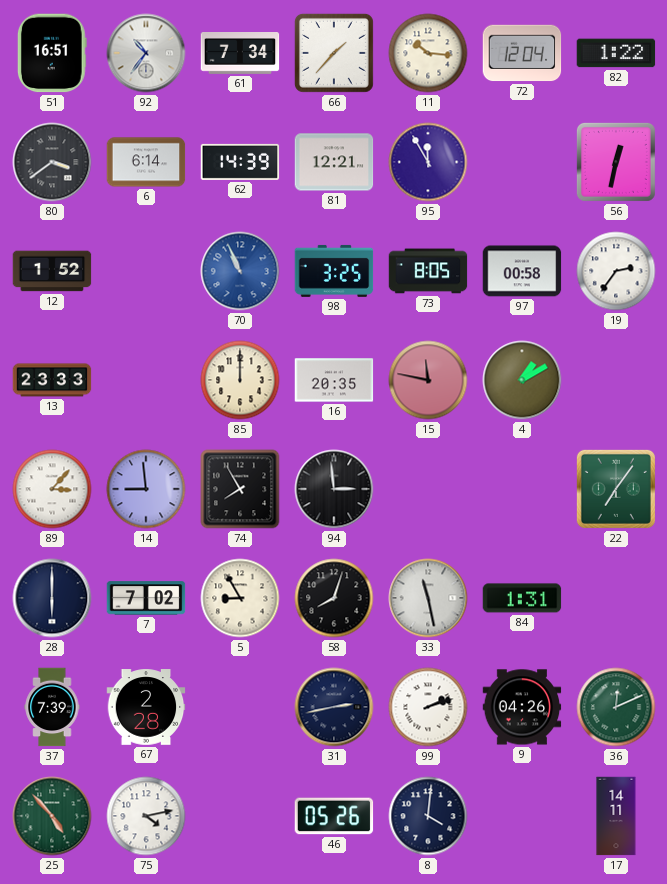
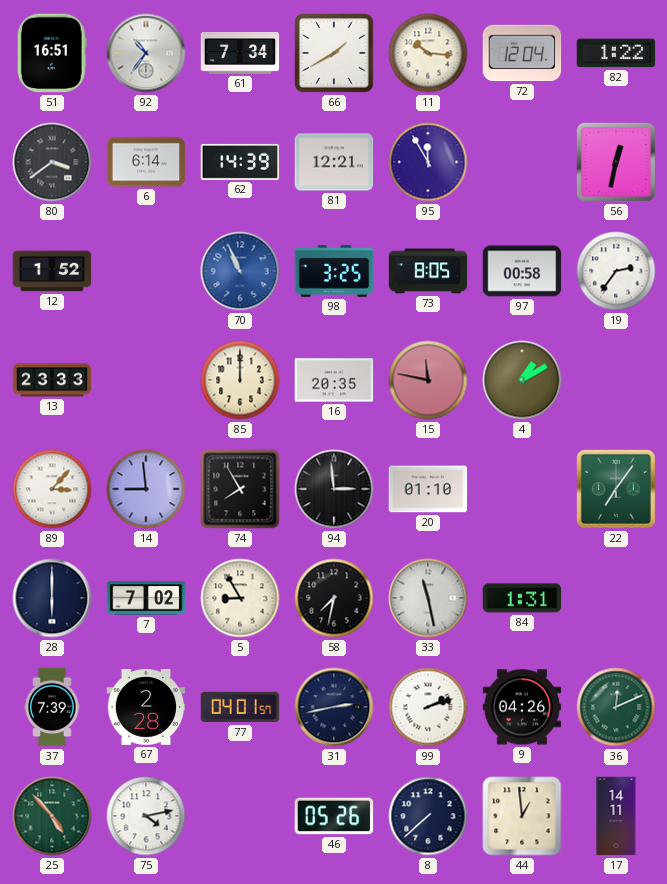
66: 1:37 -> 1:40 (334, 53)
20: none -> 01:10 (428, 489)
58: 8:03 -> 7:32 (334, 598)
77: none -> 04:01 (240, 707)
8: 4:01 -> 7:38 (428, 816)
44: none -> 12:59 (522, 816)
